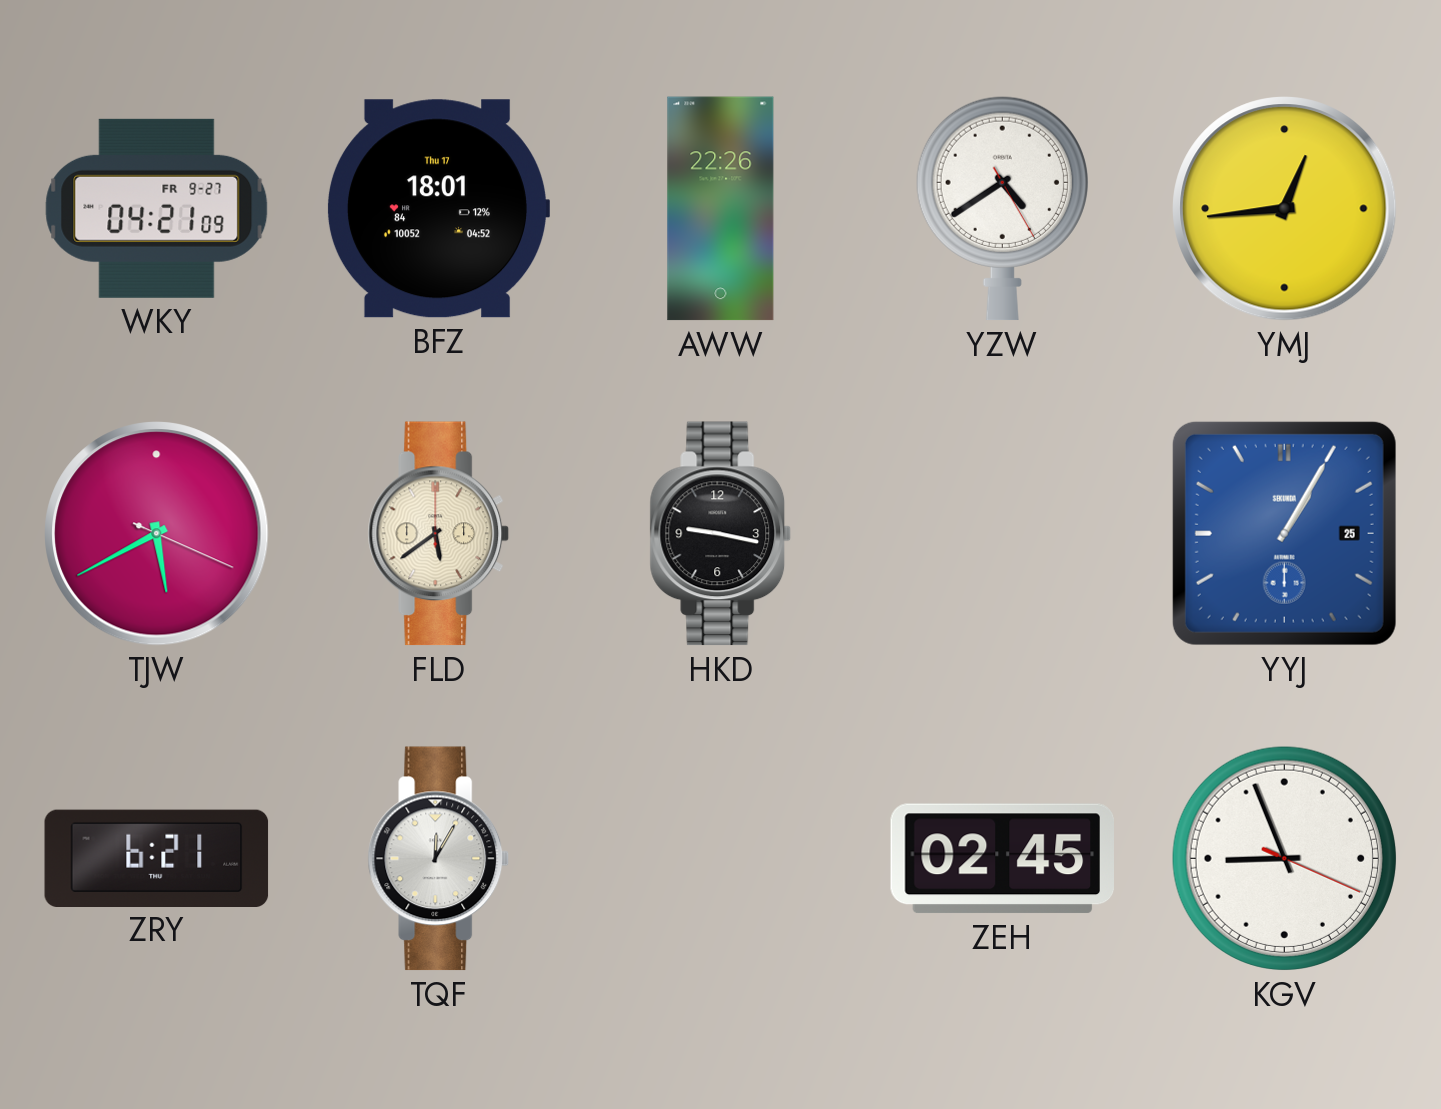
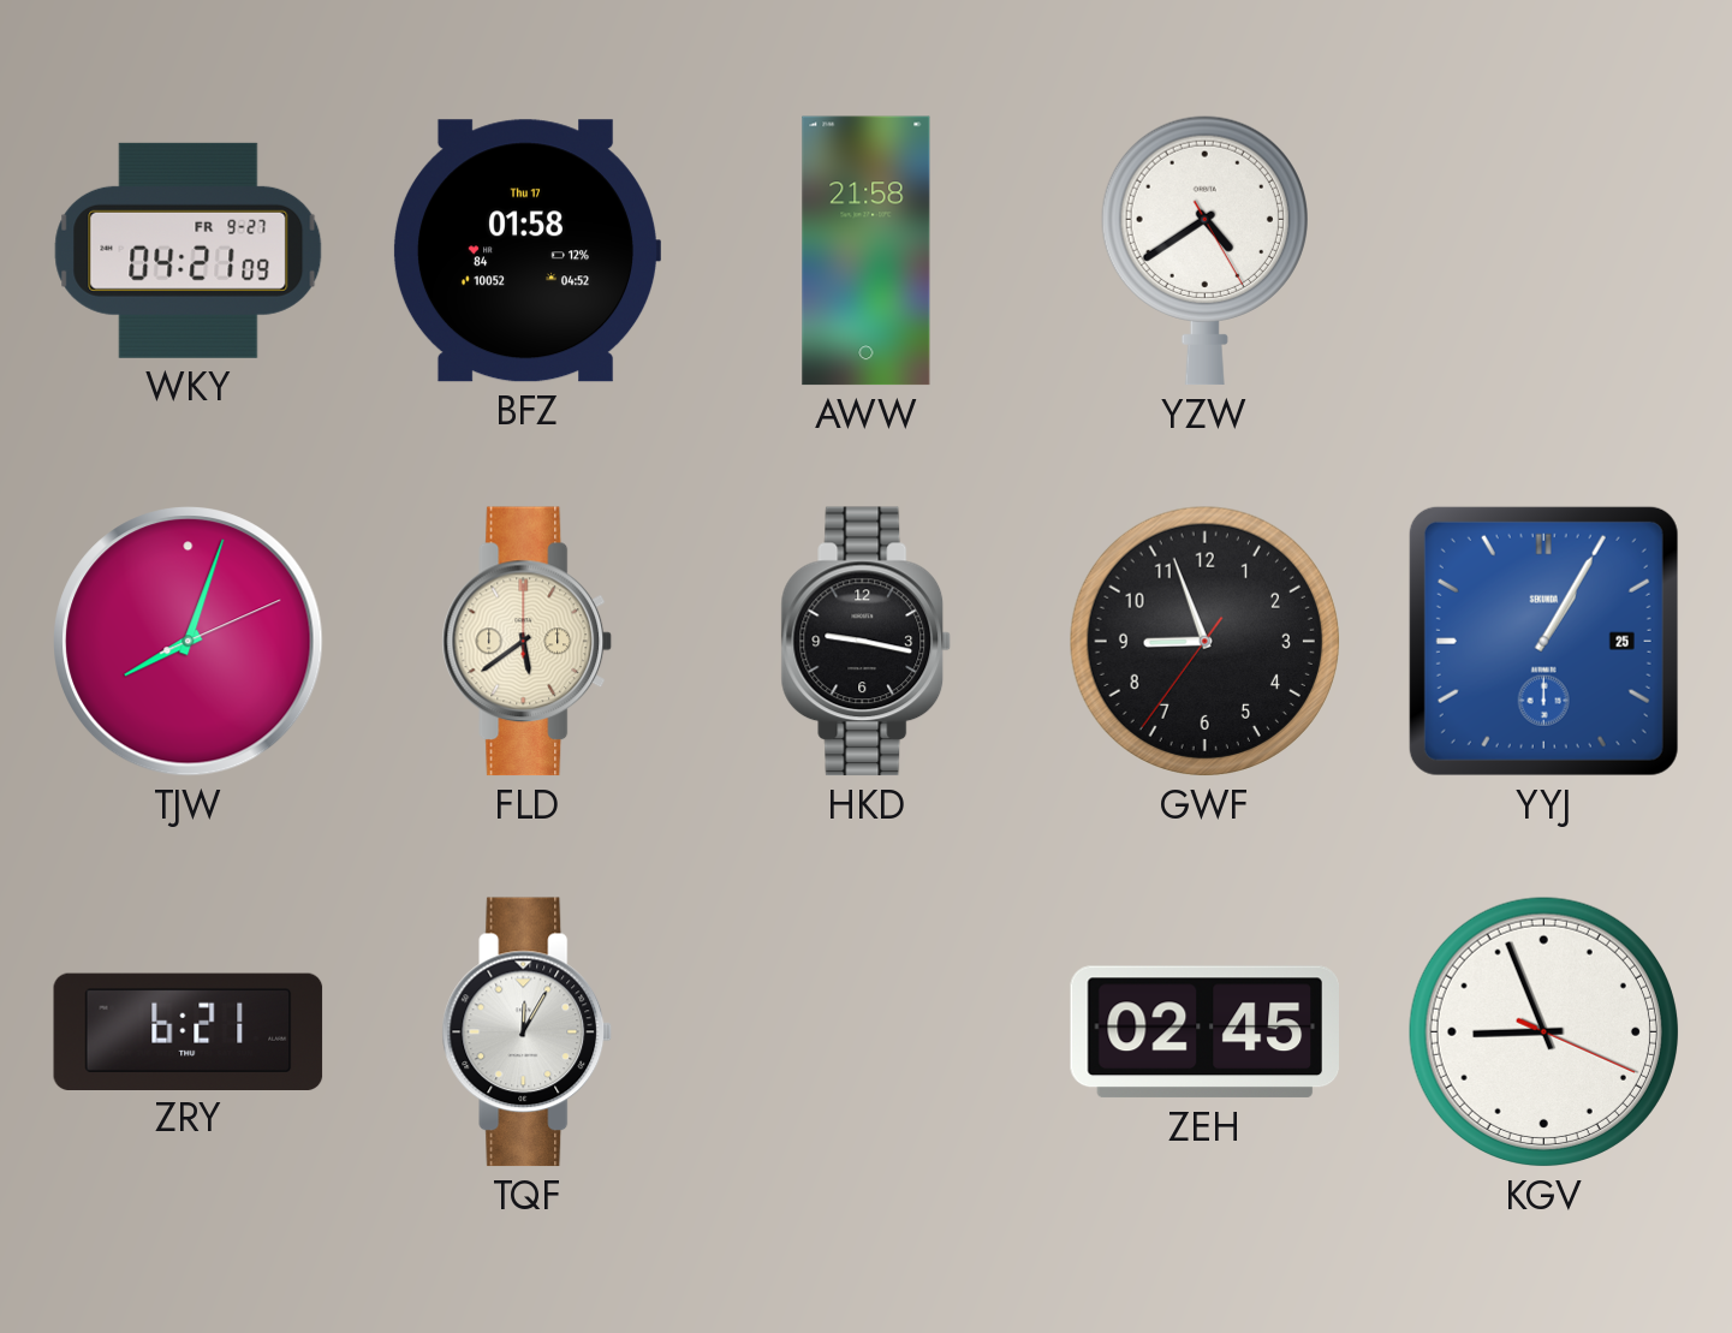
BFZ: 18:01 -> 01:58 (525, 251)
AWW: 22:26 -> 21:58 (867, 251)
YMJ: 12:44 -> none (1285, 209)
TJW: 5:40 -> 8:03 (189, 642)
GWF: none -> 8:56 (1204, 641)
